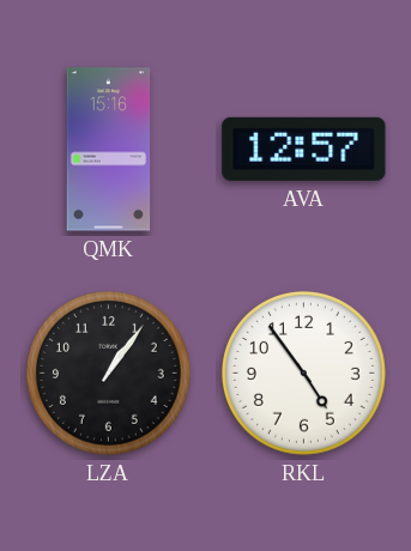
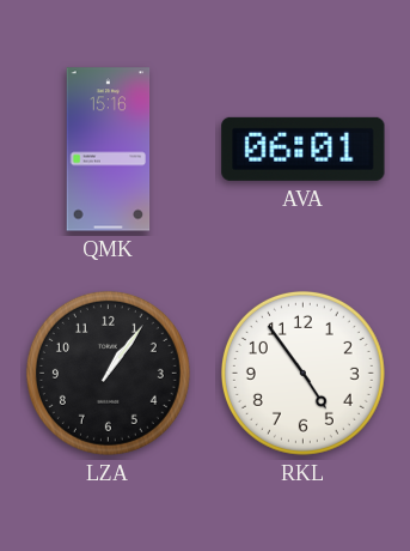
AVA: 12:57 -> 06:01 (304, 149)
